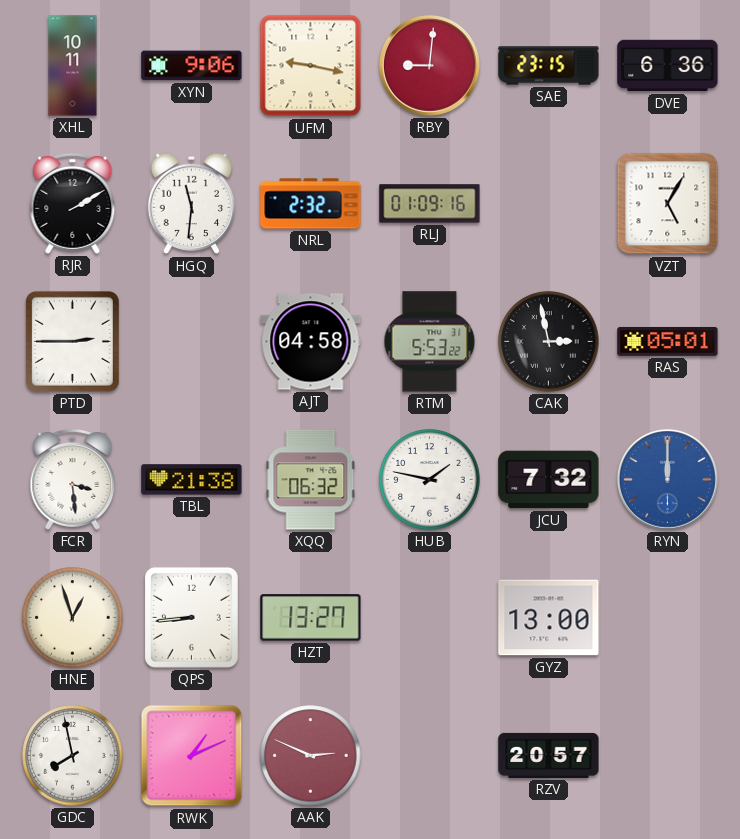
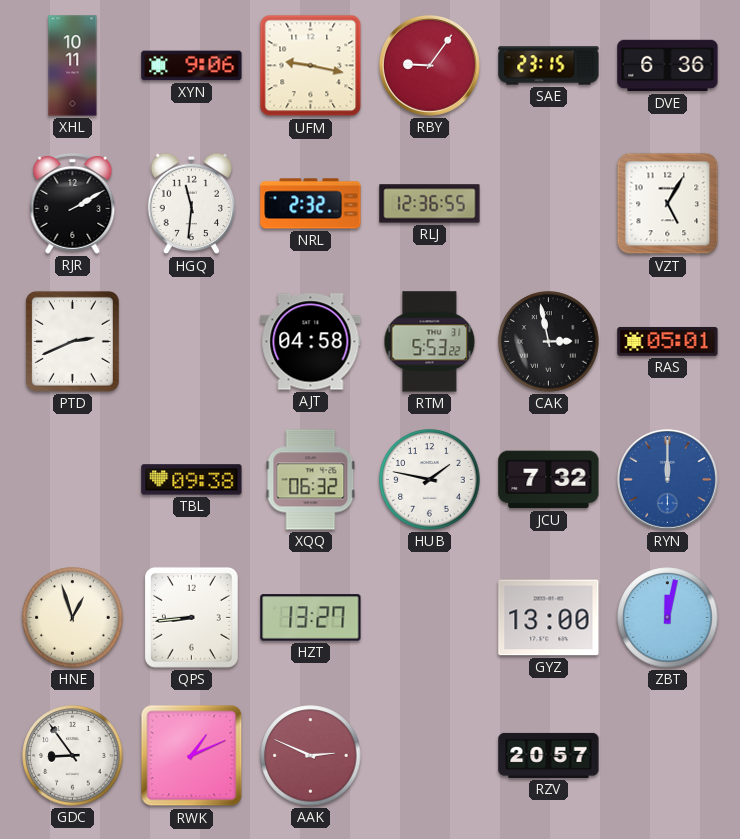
RBY: 9:01 -> 9:06 (430, 66)
RLJ: 01:09 -> 12:36 (430, 204)
PTD: 2:45 -> 2:41 (72, 341)
FCR: 3:29 -> none (73, 479)
TBL: 21:38 -> 09:38 (192, 480)
ZBT: none -> 12:02 (668, 618)
GDC: 7:58 -> 8:54 (73, 756)
